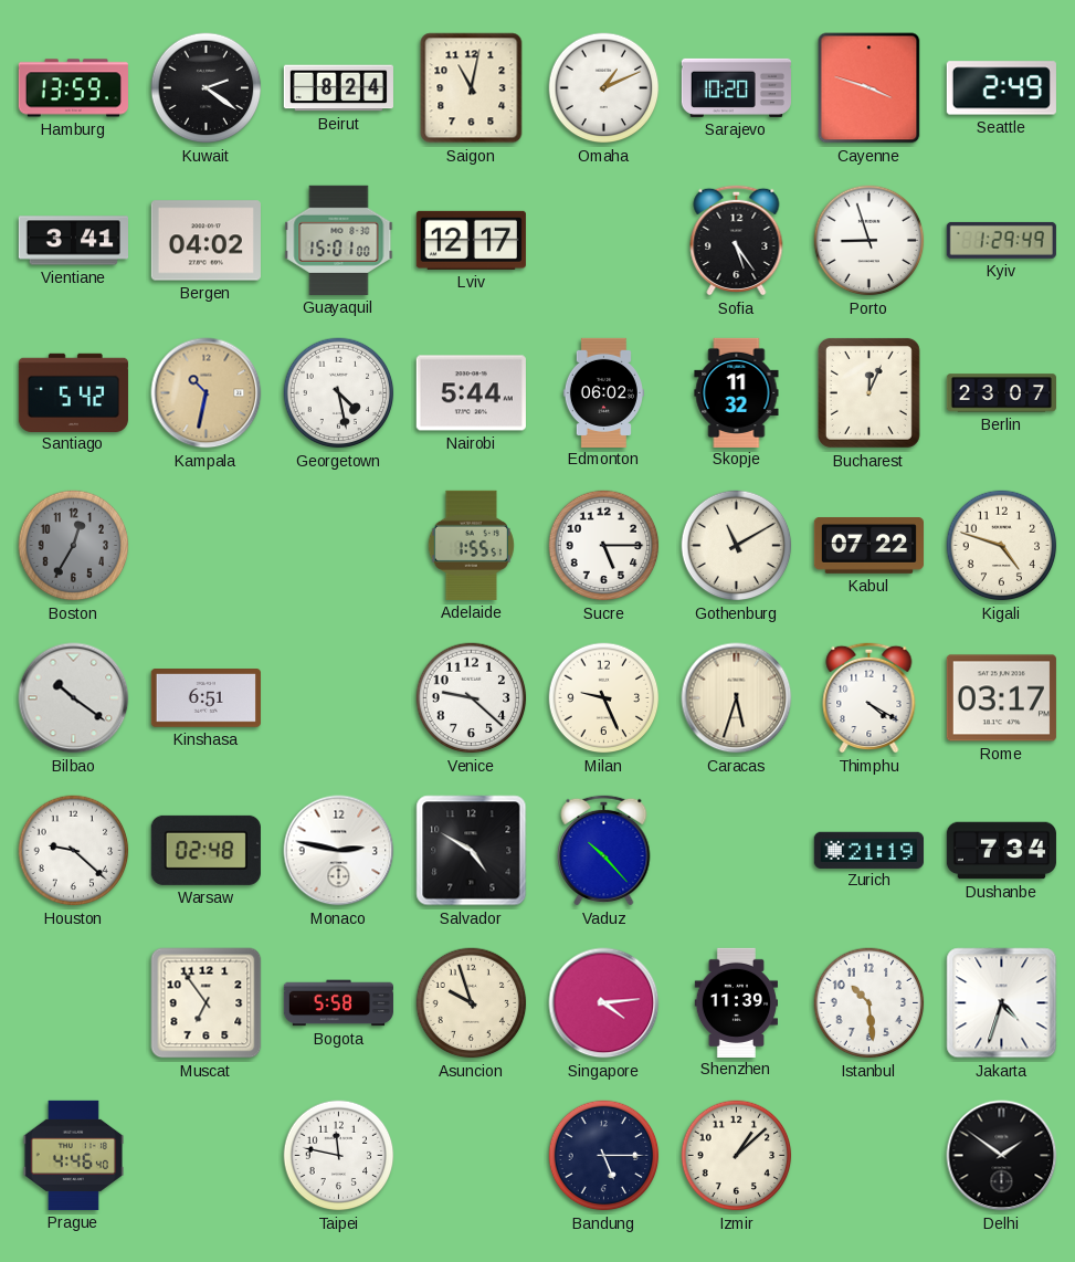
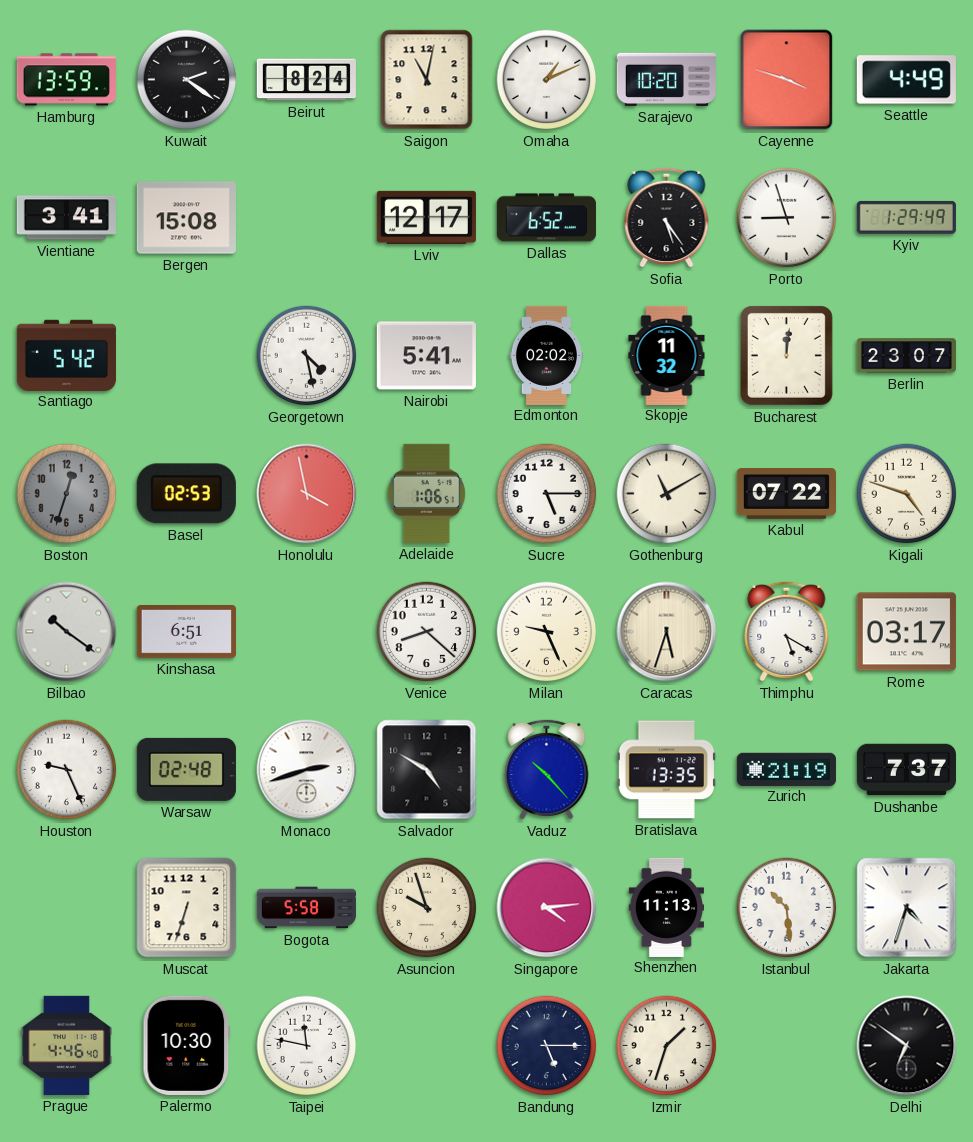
Seattle: 2:49 -> 4:49 (906, 80)
Bergen: 04:02 -> 15:08 (186, 218)
Guayaquil: 15:01 -> none (339, 240)
Dallas: none -> 6:52 (546, 218)
Kampala: 10:32 -> none (207, 393)
Nairobi: 5:44 -> 5:41 (426, 356)
Edmonton: 06:02 -> 02:02 (546, 355)
Bucharest: 12:04 -> 12:01 (786, 355)
Boston: 12:35 -> 12:33 (67, 494)
Basel: none -> 02:53 (186, 494)
Honolulu: none -> 3:58 (307, 494)
Adelaide: 1:55 -> 1:06 (426, 493)
Venice: 9:22 -> 8:22 (427, 632)
Thimphu: 4:20 -> 5:20 (787, 631)
Houston: 9:22 -> 9:26 (67, 770)
Monaco: 2:47 -> 2:42 (307, 770)
Bratislava: none -> 13:35 (666, 770)
Dushanbe: 7:34 -> 7:37 (906, 770)
Muscat: 6:54 -> 6:33 (187, 908)
Shenzhen: 11:39 -> 11:13 (667, 907)
Palermo: none -> 10:30 (187, 1045)
Izmir: 1:08 -> 1:33 (667, 1046)
Delhi: 1:51 -> 6:51 (907, 1046)
